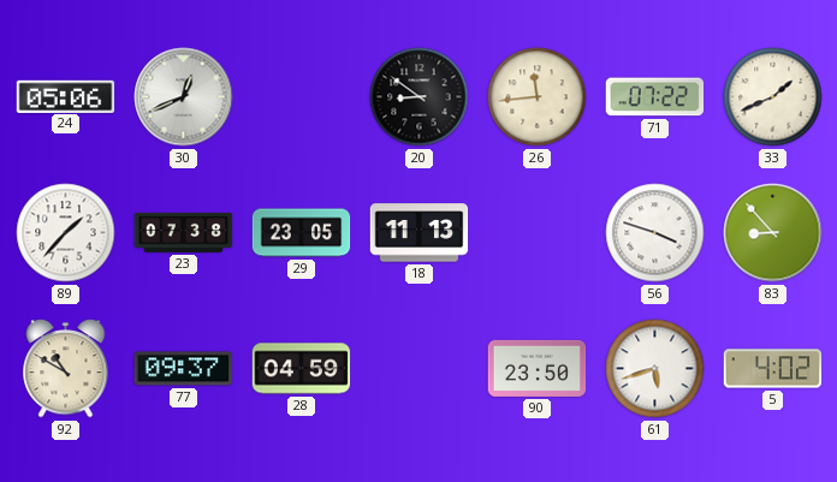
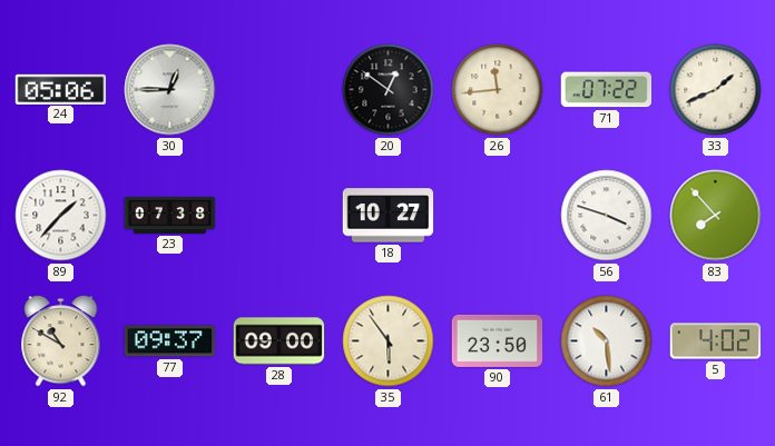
30: 12:41 -> 12:45 (170, 90)
20: 8:51 -> 12:51 (389, 90)
29: 23:05 -> none (302, 233)
18: 11:13 -> 10:27 (389, 216)
83: 8:53 -> 7:53 (716, 216)
28: 04:59 -> 09:00 (279, 341)
35: none -> 5:54 (389, 341)
61: 5:42 -> 10:29 (607, 341)
